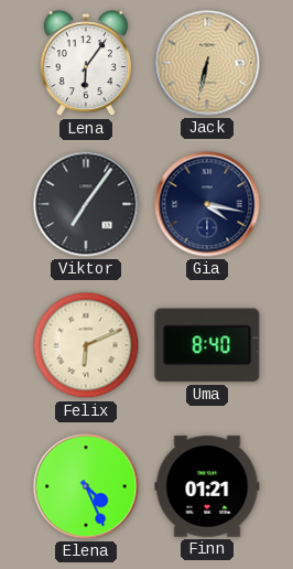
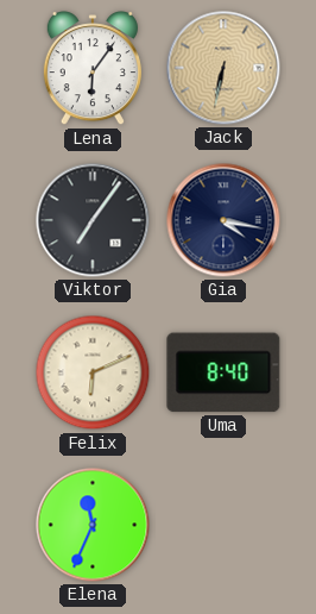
Elena: 4:26 -> 11:34 (93, 525)
Finn: 01:21 -> none (207, 486)
